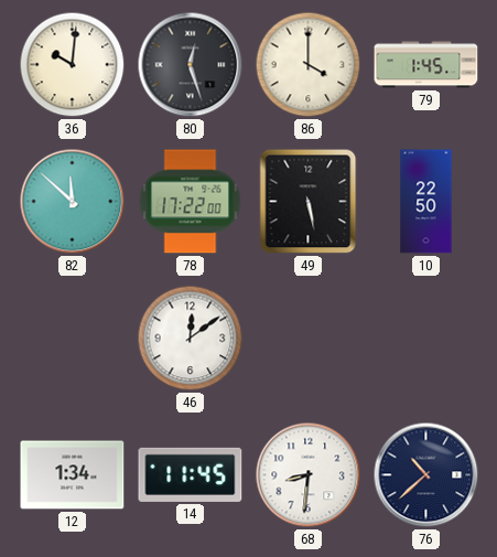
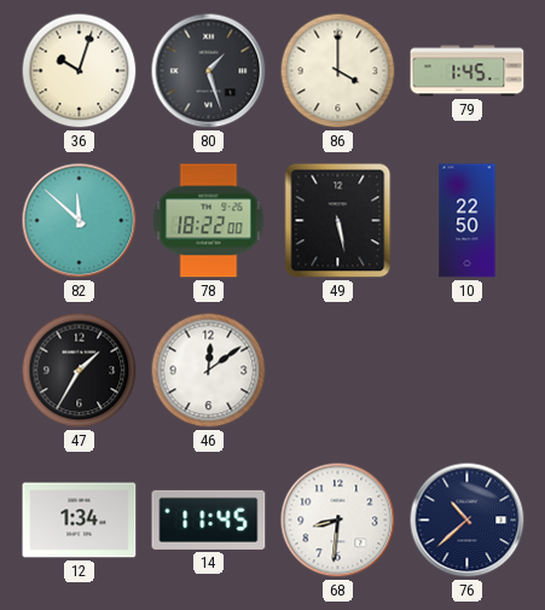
36: 10:01 -> 10:03 (80, 71)
80: 12:27 -> 1:27 (209, 71)
78: 17:22 -> 18:22 (209, 221)
47: none -> 1:35 (80, 371)
